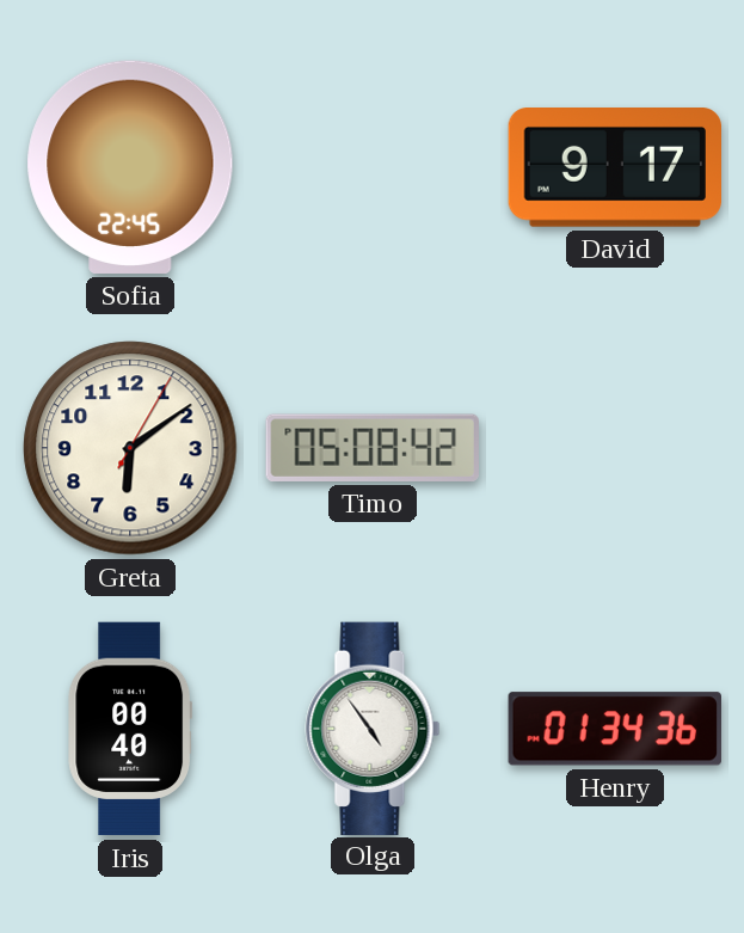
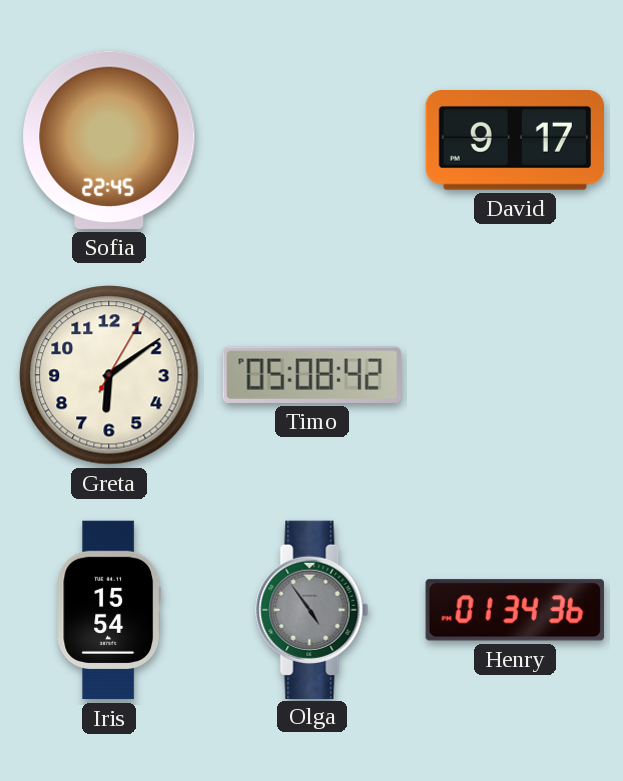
Iris: 00:40 -> 15:54 (108, 610)
Olga dial: white -> grey (312, 609)
